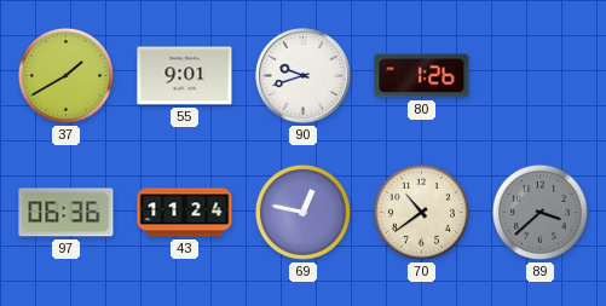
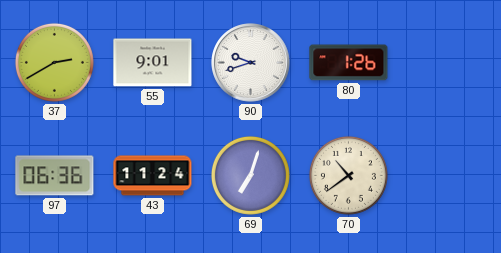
37: 1:40 -> 2:40 (54, 62)
69: 12:47 -> 7:03 (250, 175)
89: 3:38 -> none (539, 212)
